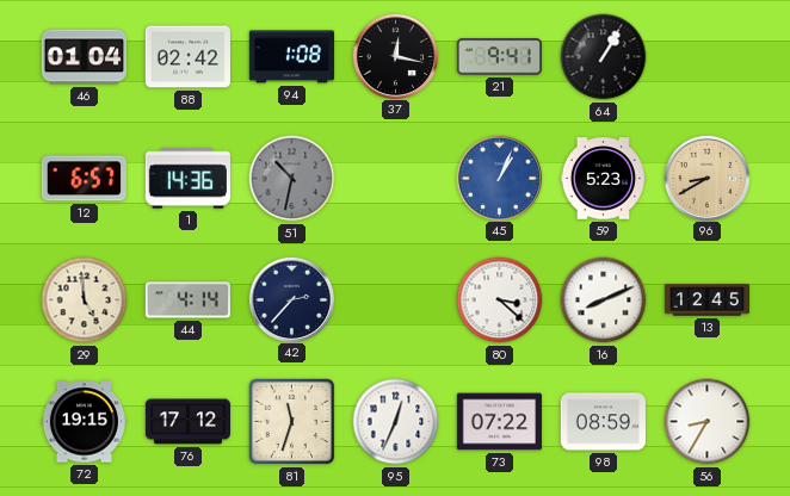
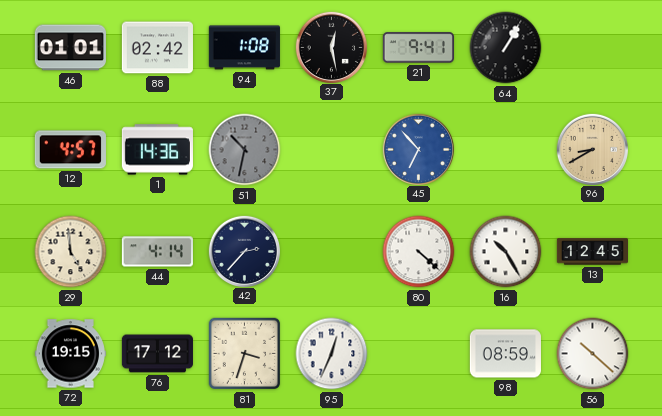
46: 01:04 -> 01:01 (70, 48)
37: 12:17 -> 12:28 (331, 47)
12: 6:57 -> 4:57 (70, 150)
45: 1:04 -> 6:53 (418, 149)
59: 5:23 -> none (603, 179)
80: 3:22 -> 4:22 (419, 252)
16: 8:11 -> 10:25 (506, 252)
81: 11:33 -> 3:33 (245, 354)
73: 07:22 -> none (499, 422)
56: 8:35 -> 10:22 (593, 354)
